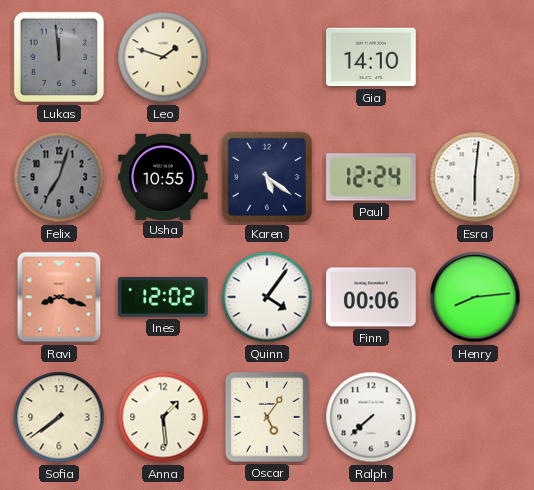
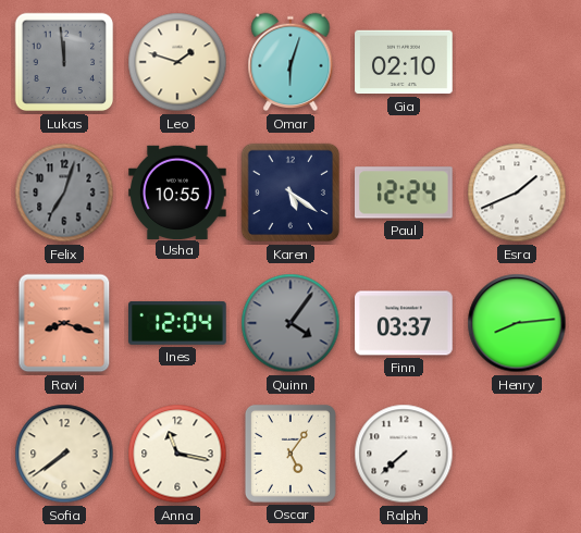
Omar: none -> 6:03 (290, 62)
Gia: 14:10 -> 02:10 (404, 62)
Esra: 6:01 -> 1:41 (517, 193)
Ines: 12:02 -> 12:04 (177, 323)
Quinn dial: white -> grey (290, 323)
Finn: 00:06 -> 03:37 (404, 323)
Anna: 1:29 -> 11:17 (177, 454)
